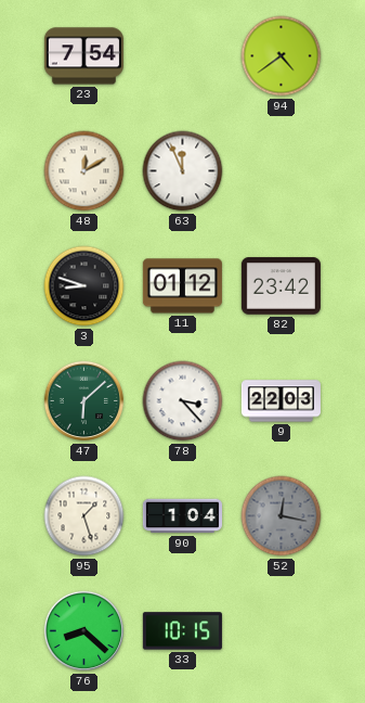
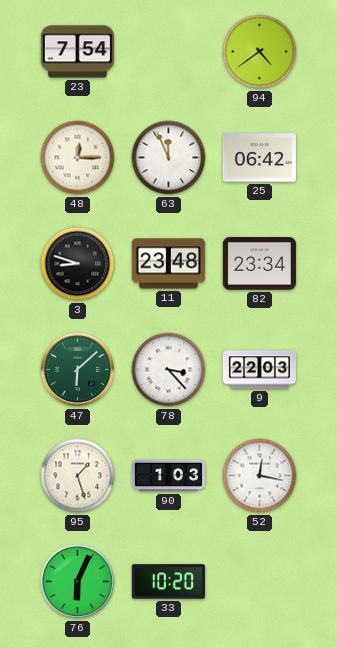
48: 12:10 -> 12:15 (78, 158)
25: none -> 06:42 (259, 158)
11: 01:12 -> 23:48 (168, 264)
82: 23:42 -> 23:34 (259, 264)
90: 1:04 -> 1:03 (168, 476)
52 dial: grey -> white (260, 476)
76: 8:22 -> 6:04 (78, 582)
33: 10:15 -> 10:20 (168, 582)
